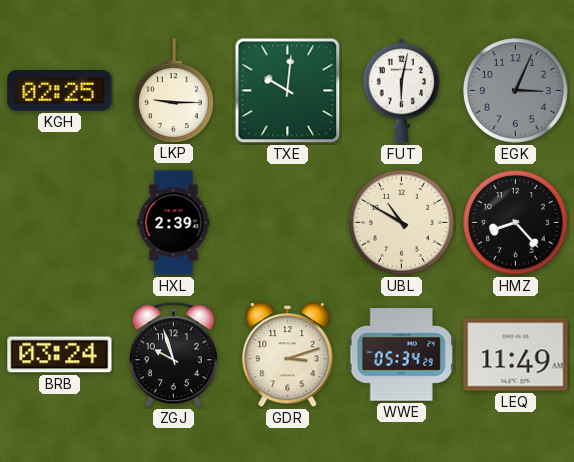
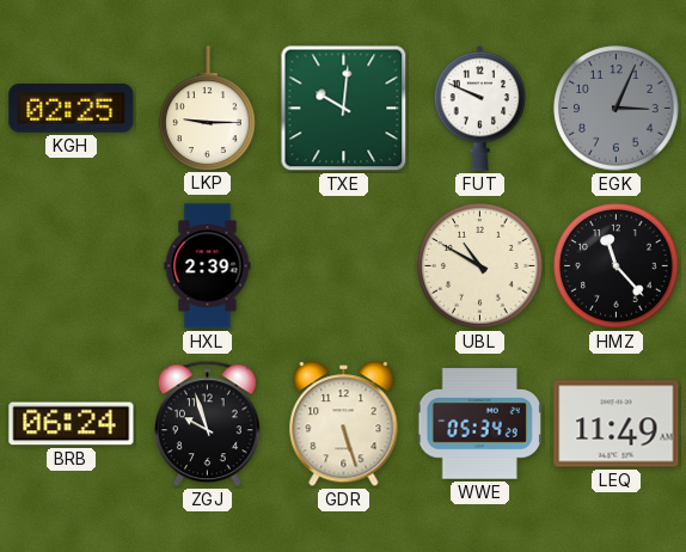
FUT: 6:02 -> 9:49 (480, 109)
HMZ: 8:23 -> 11:23 (617, 266)
BRB: 03:24 -> 06:24 (72, 424)
GDR: 3:12 -> 5:27 (344, 424)
